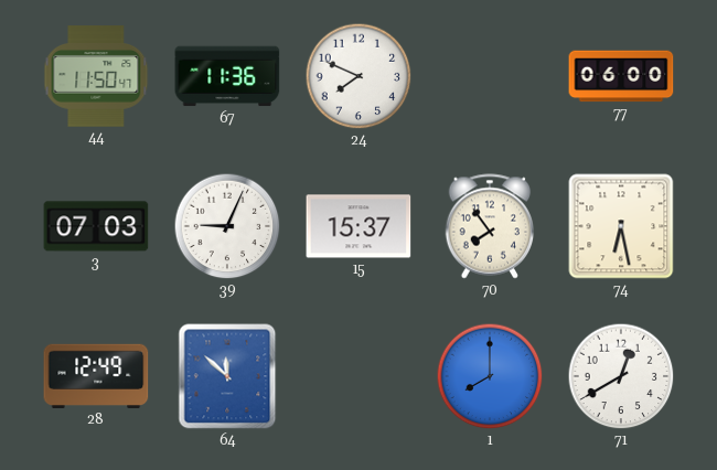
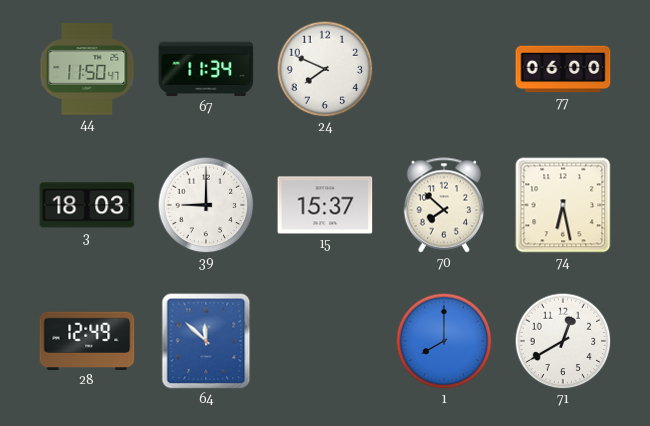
67: 11:36 -> 11:34 (206, 69)
3: 07:03 -> 18:03 (87, 205)
39: 9:04 -> 9:00 (206, 205)
70: 7:54 -> 7:52 (444, 205)
